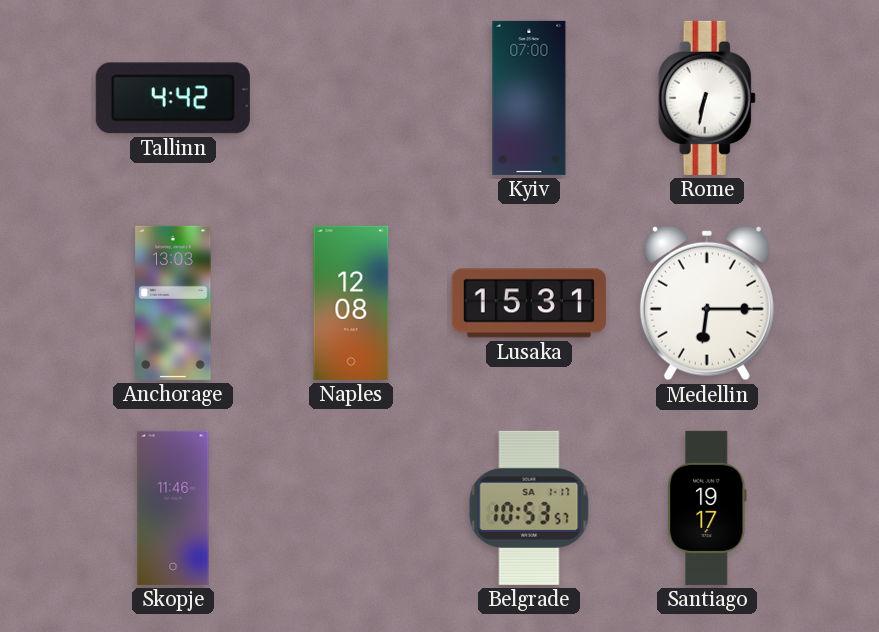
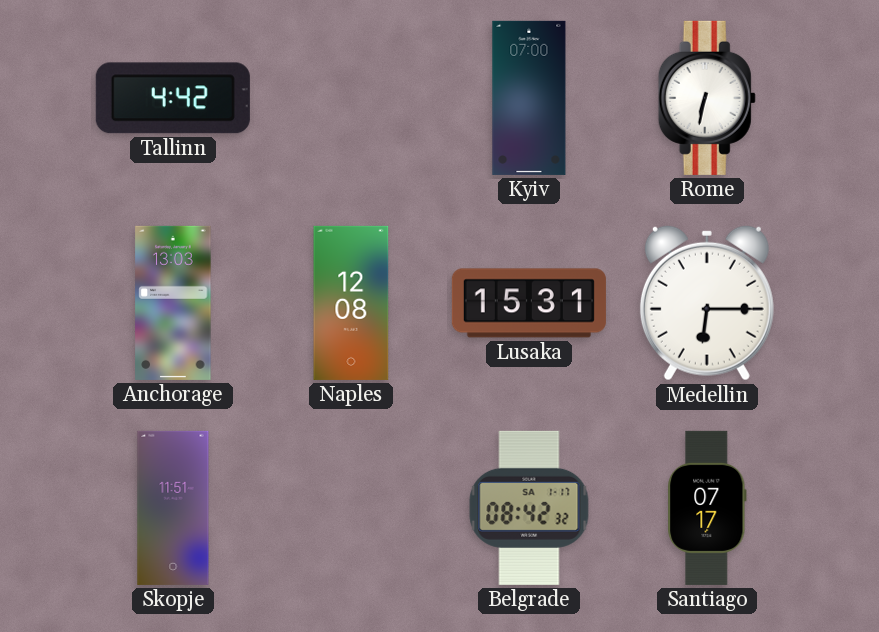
Skopje: 11:46 -> 11:51 (173, 508)
Belgrade: 10:53 -> 08:42 (529, 508)
Santiago: 19:17 -> 07:17 (707, 508)
